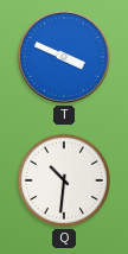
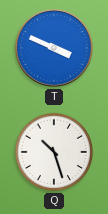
Q: 10:31 -> 10:27 (54, 152)
